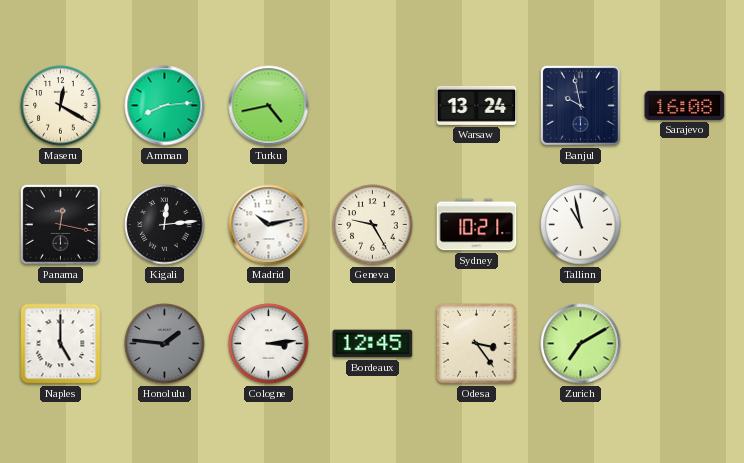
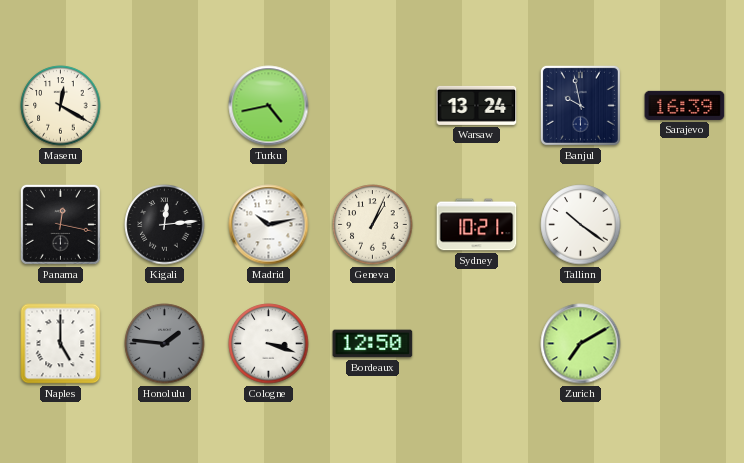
Amman: 8:14 -> none (165, 106)
Sarajevo: 16:08 -> 16:39 (685, 105)
Geneva: 9:25 -> 1:04 (373, 225)
Tallinn: 10:58 -> 10:21 (581, 225)
Cologne: 3:14 -> 3:18 (269, 344)
Bordeaux: 12:45 -> 12:50 (373, 344)
Odesa: 3:24 -> none (477, 344)
